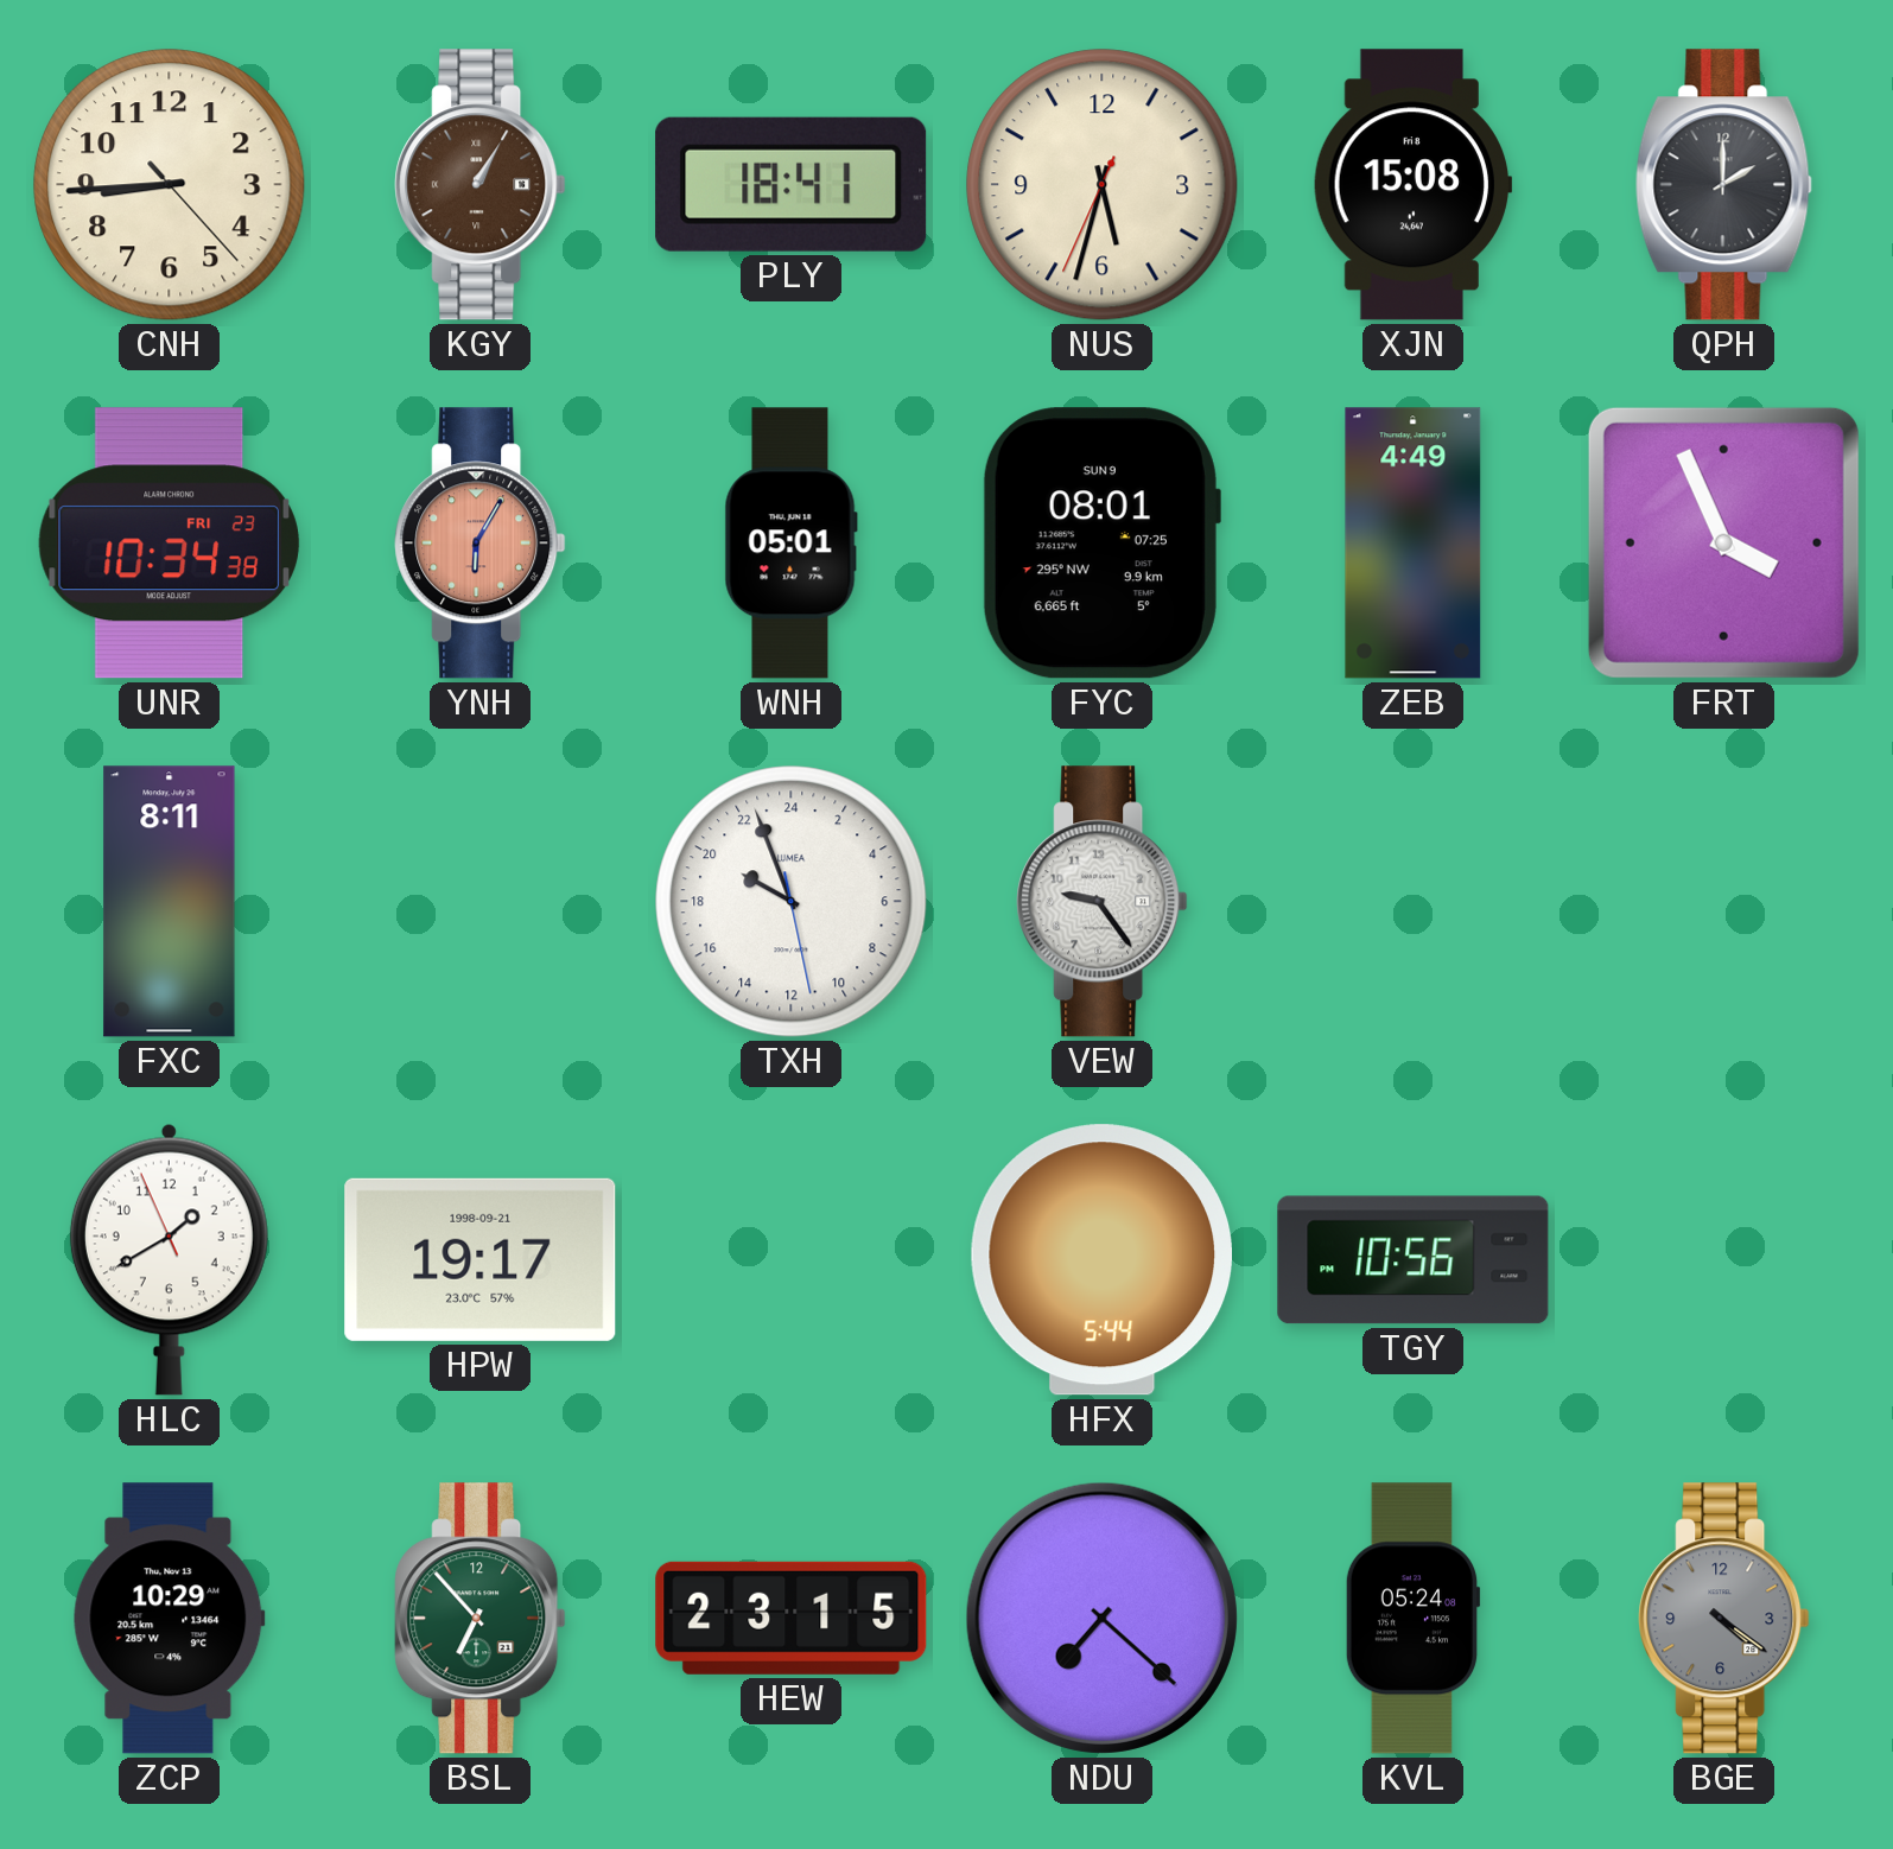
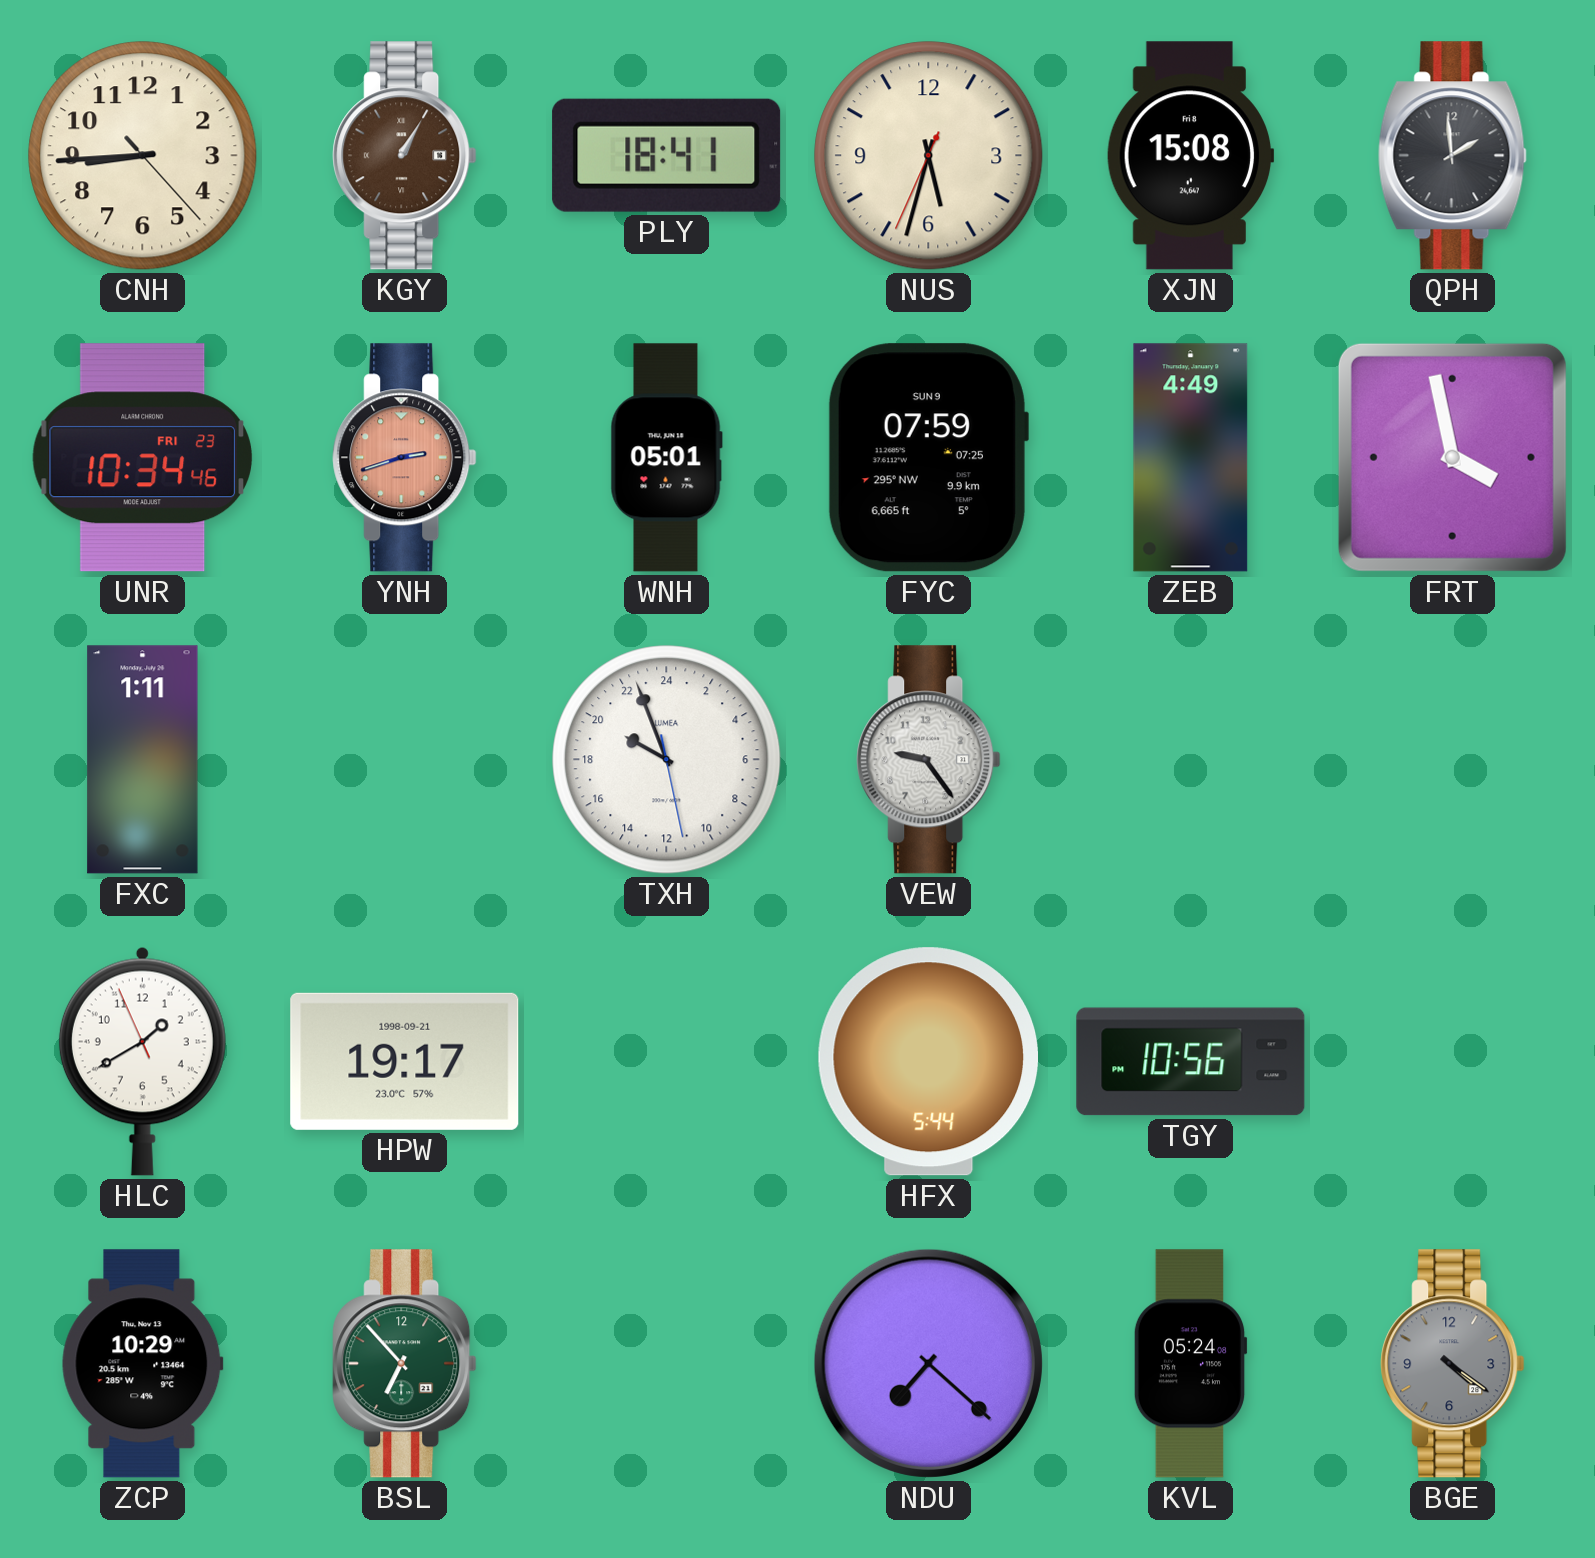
QPH: 2:00 -> 1:59 (1452, 156)
UNR: 10:34:38 -> 10:34:46 (142, 458)
YNH: 6:05 -> 2:42 (405, 458)
FYC: 08:01 -> 07:59 (928, 458)
FRT: 3:56 -> 3:58 (1452, 457)
FXC: 8:11 -> 1:11 (143, 760)
HEW: 23:15 -> none (792, 1618)
